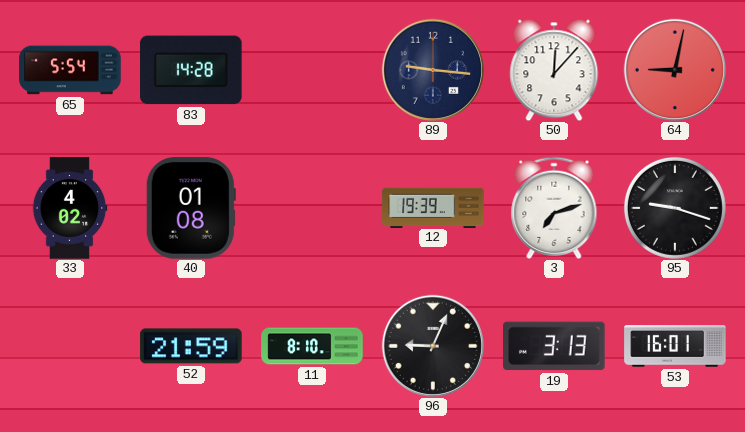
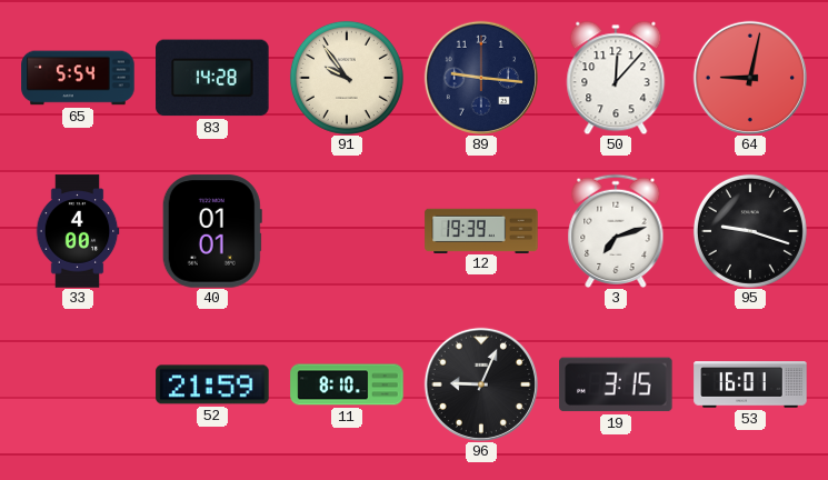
91: none -> 9:54 (347, 78)
33: 4:02 -> 4:00 (78, 231)
40: 01:08 -> 01:01 (212, 231)
19: 3:13 -> 3:15 (616, 384)
